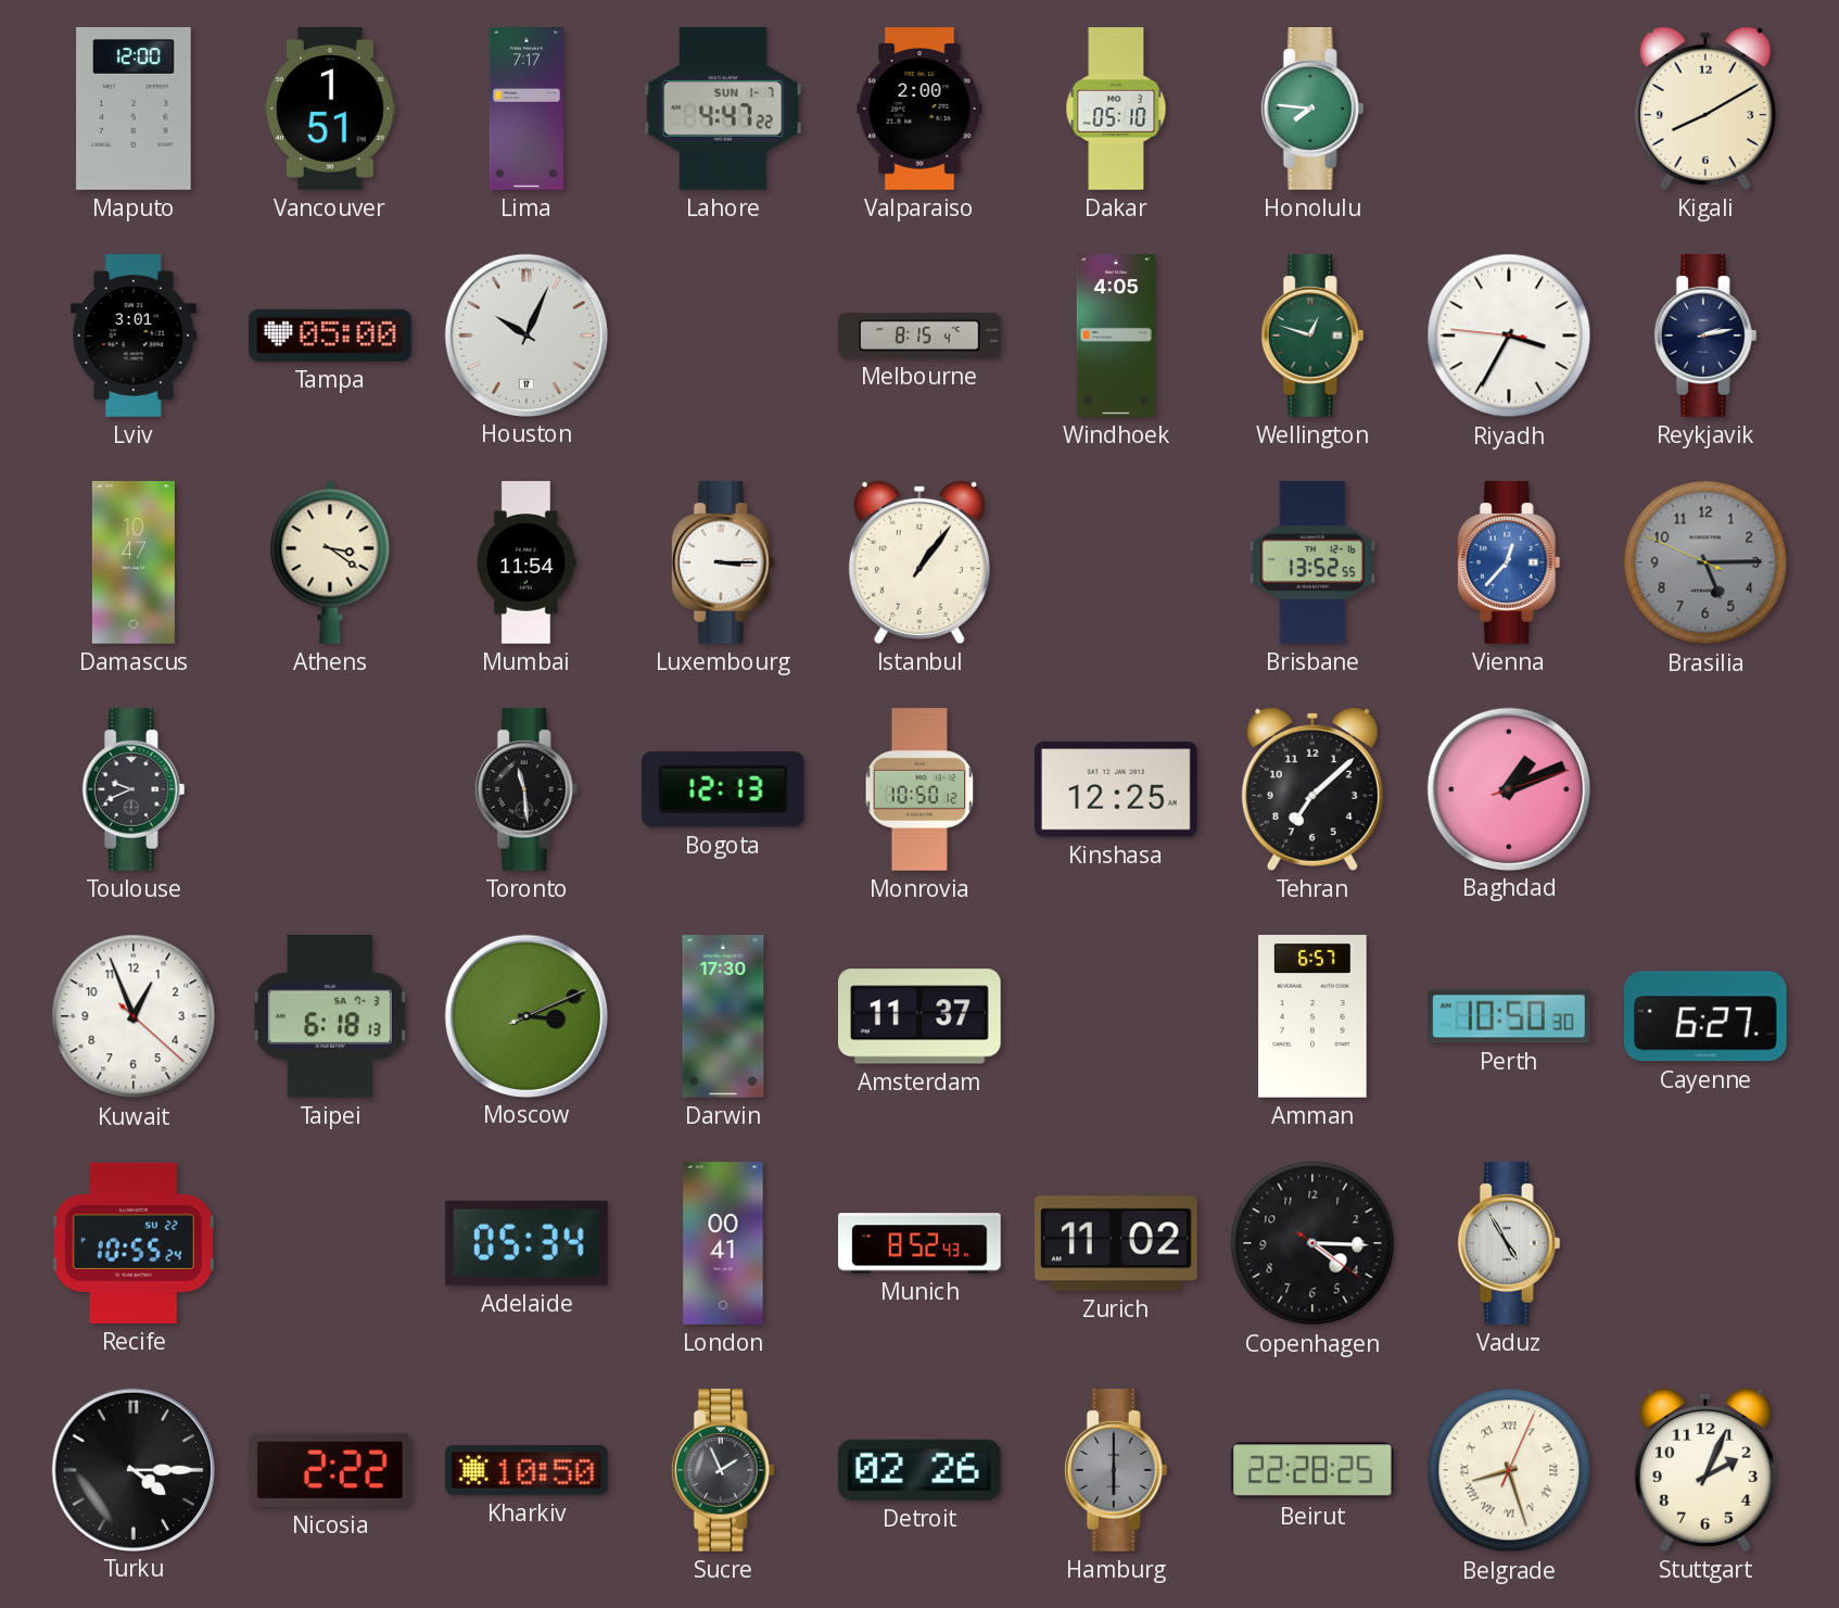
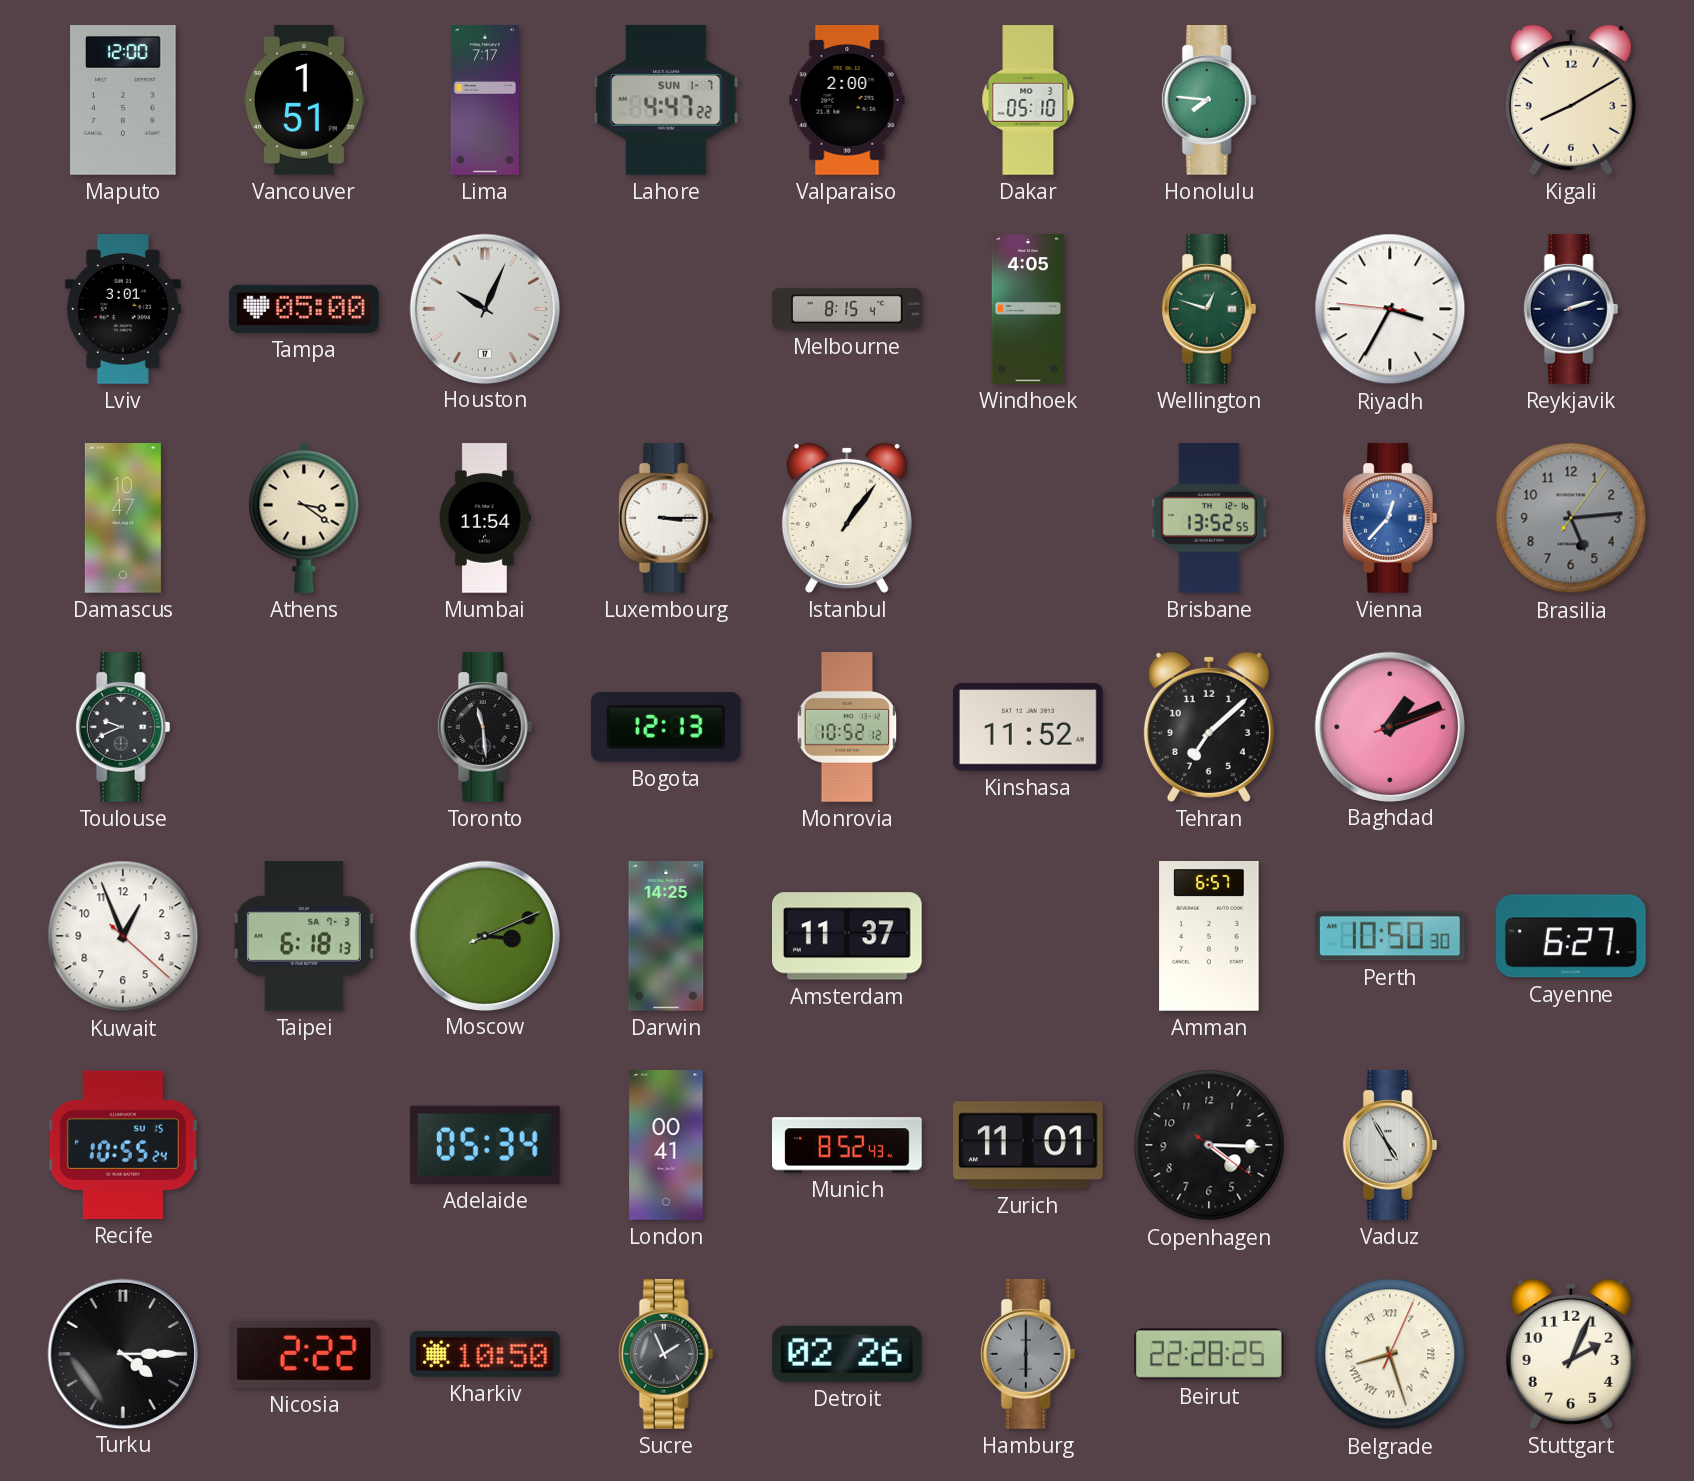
Reykjavik: 2:13 -> 2:12 (1571, 310)
Brasilia: 5:14:49 -> 5:14:06 (1571, 518)
Monrovia: 10:50 -> 10:52 (847, 727)
Kinshasa: 12:25 -> 11:52 (1028, 727)
Darwin: 17:30 -> 14:25 (666, 936)
Recife date: SU 22 -> SU 15 (123, 1145)
Zurich: 11:02 -> 11:01 (1029, 1145)
